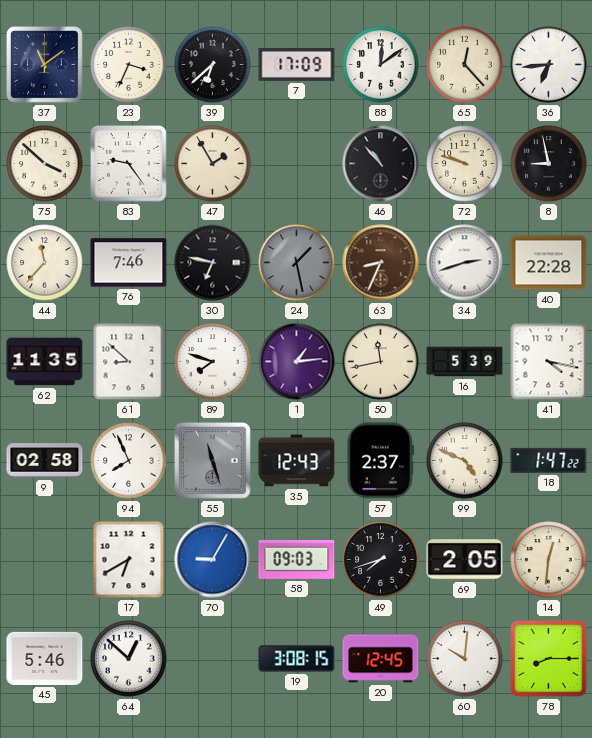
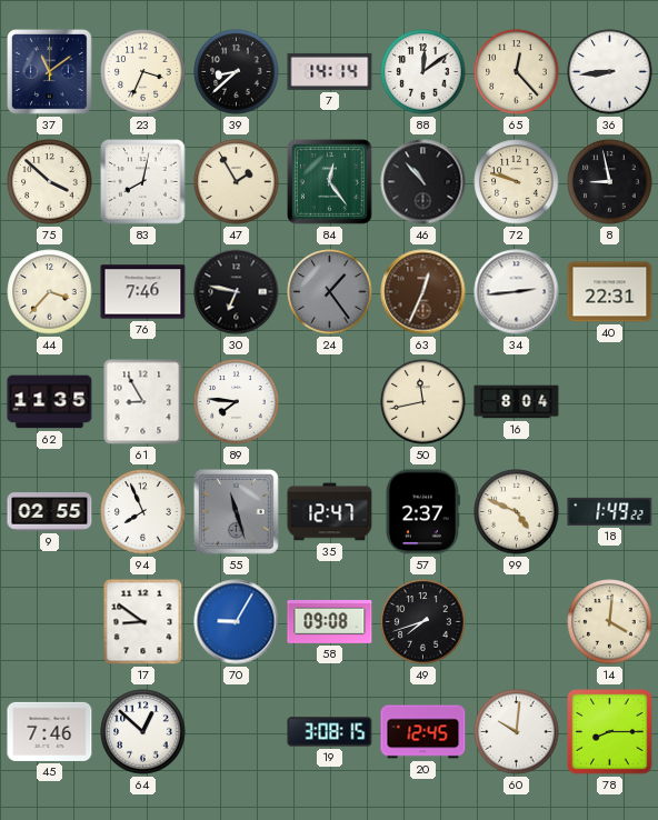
39: 6:38 -> 8:38 (237, 72)
7: 17:09 -> 14:14 (330, 71)
36: 6:44 -> 8:44 (610, 72)
83: 9:24 -> 8:02 (143, 182)
84: none -> 12:24 (330, 182)
44: 11:37 -> 3:37 (50, 292)
24: 1:28 -> 1:24 (330, 292)
63: 8:34 -> 12:34 (423, 292)
34: 2:42 -> 2:44 (517, 292)
40: 22:28 -> 22:31 (610, 292)
61: 8:52 -> 8:55 (143, 402)
89: 7:48 -> 7:46 (237, 402)
1: 1:14 -> none (297, 362)
16: 5:39 -> 8:04 (517, 402)
41: 4:17 -> none (549, 362)
9: 02:58 -> 02:55 (50, 512)
35: 12:43 -> 12:47 (330, 512)
18: 1:47 -> 1:49 (610, 511)
17: 6:40 -> 8:51 (143, 622)
58: 09:03 -> 09:08 (330, 621)
69: 2:05 -> none (465, 560)
14: 12:31 -> 4:01 (610, 622)
45: 5:46 -> 7:46 (50, 731)
